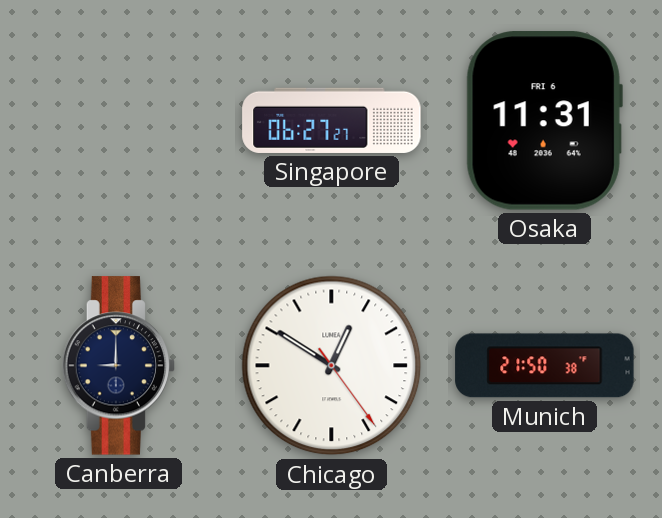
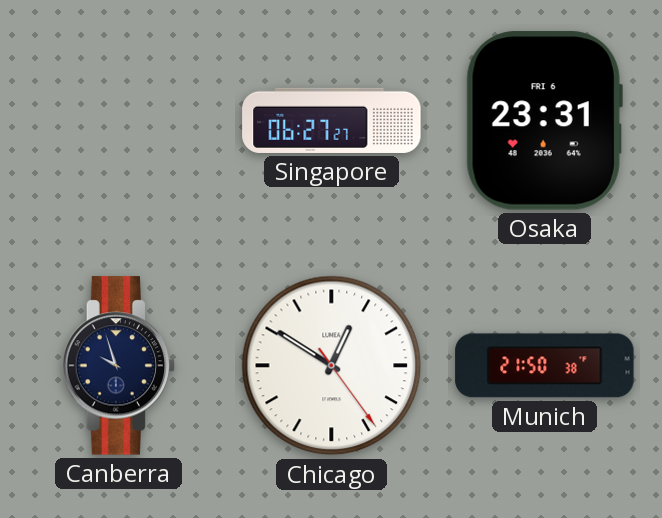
Osaka: 11:31 -> 23:31 (544, 121)
Canberra: 9:00 -> 9:57 (119, 366)
